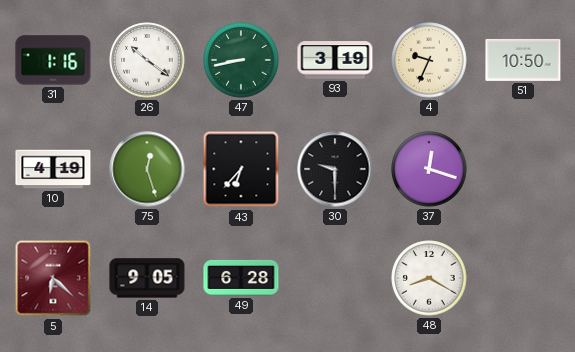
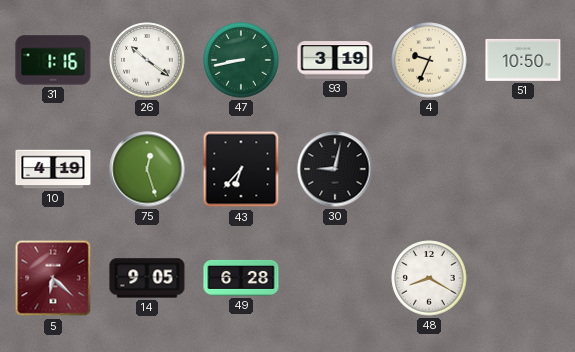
30: 9:30 -> 9:02 (335, 169)
37: 12:18 -> none (429, 169)
